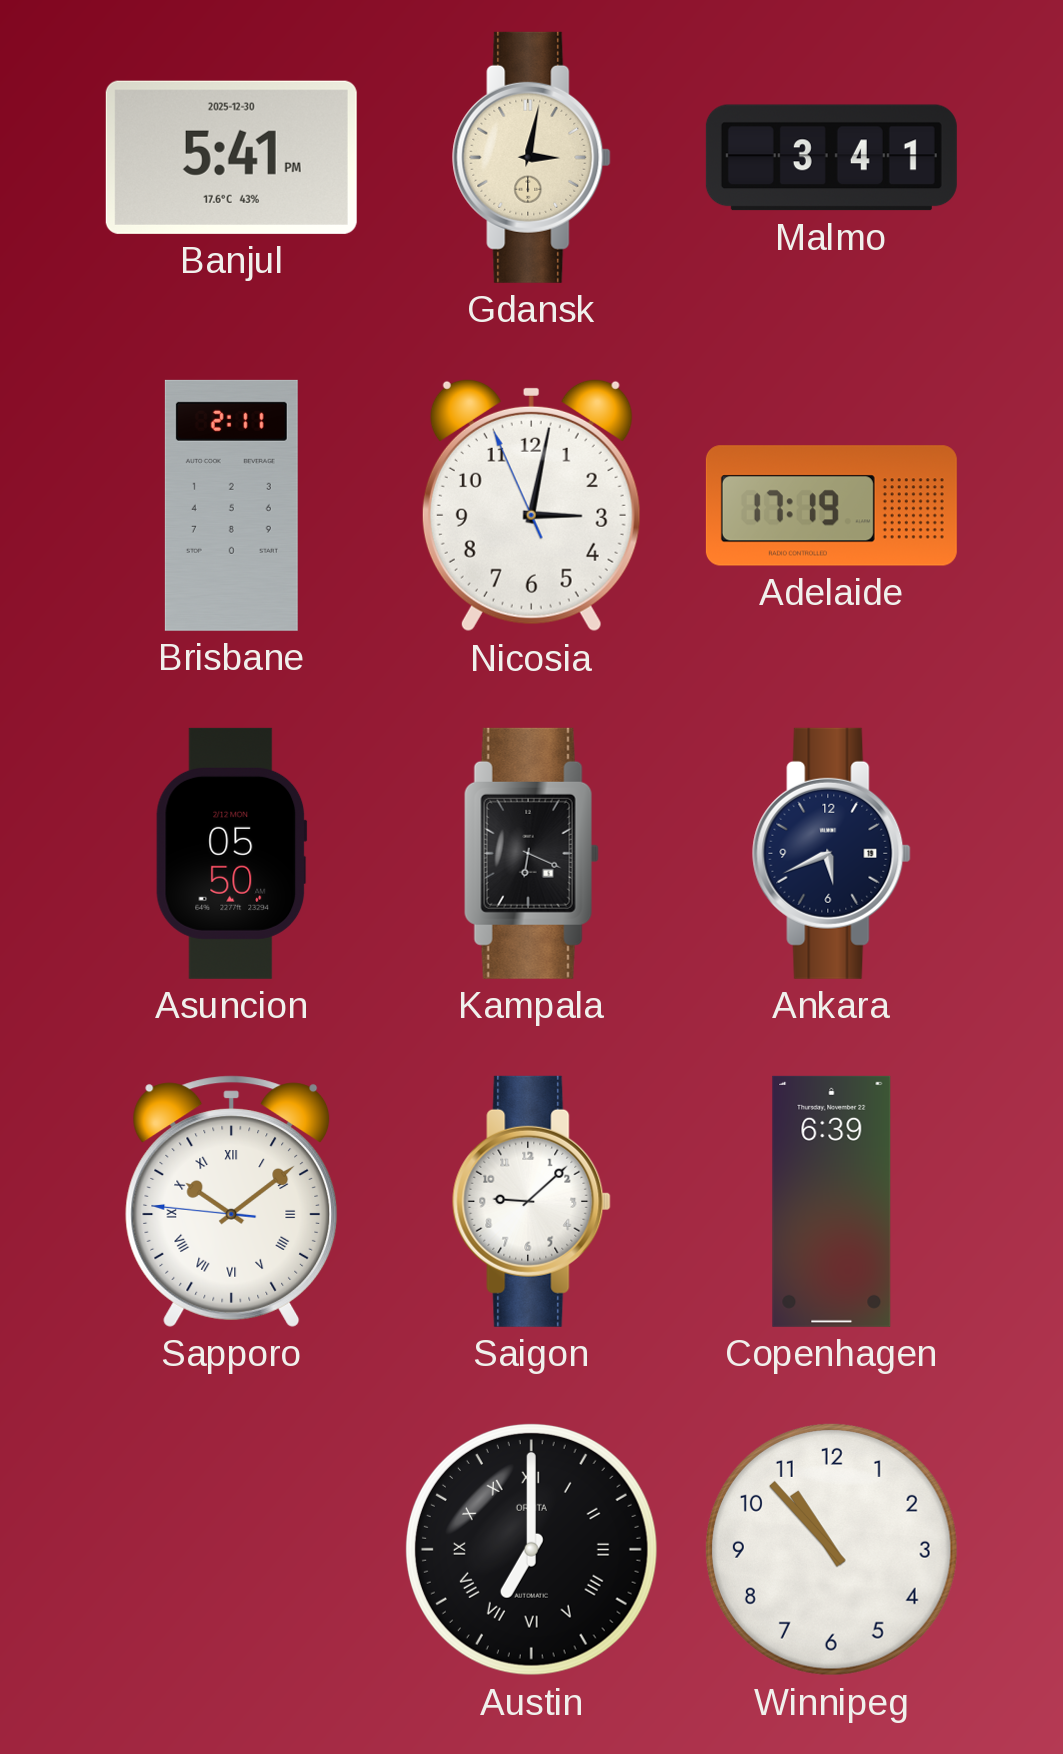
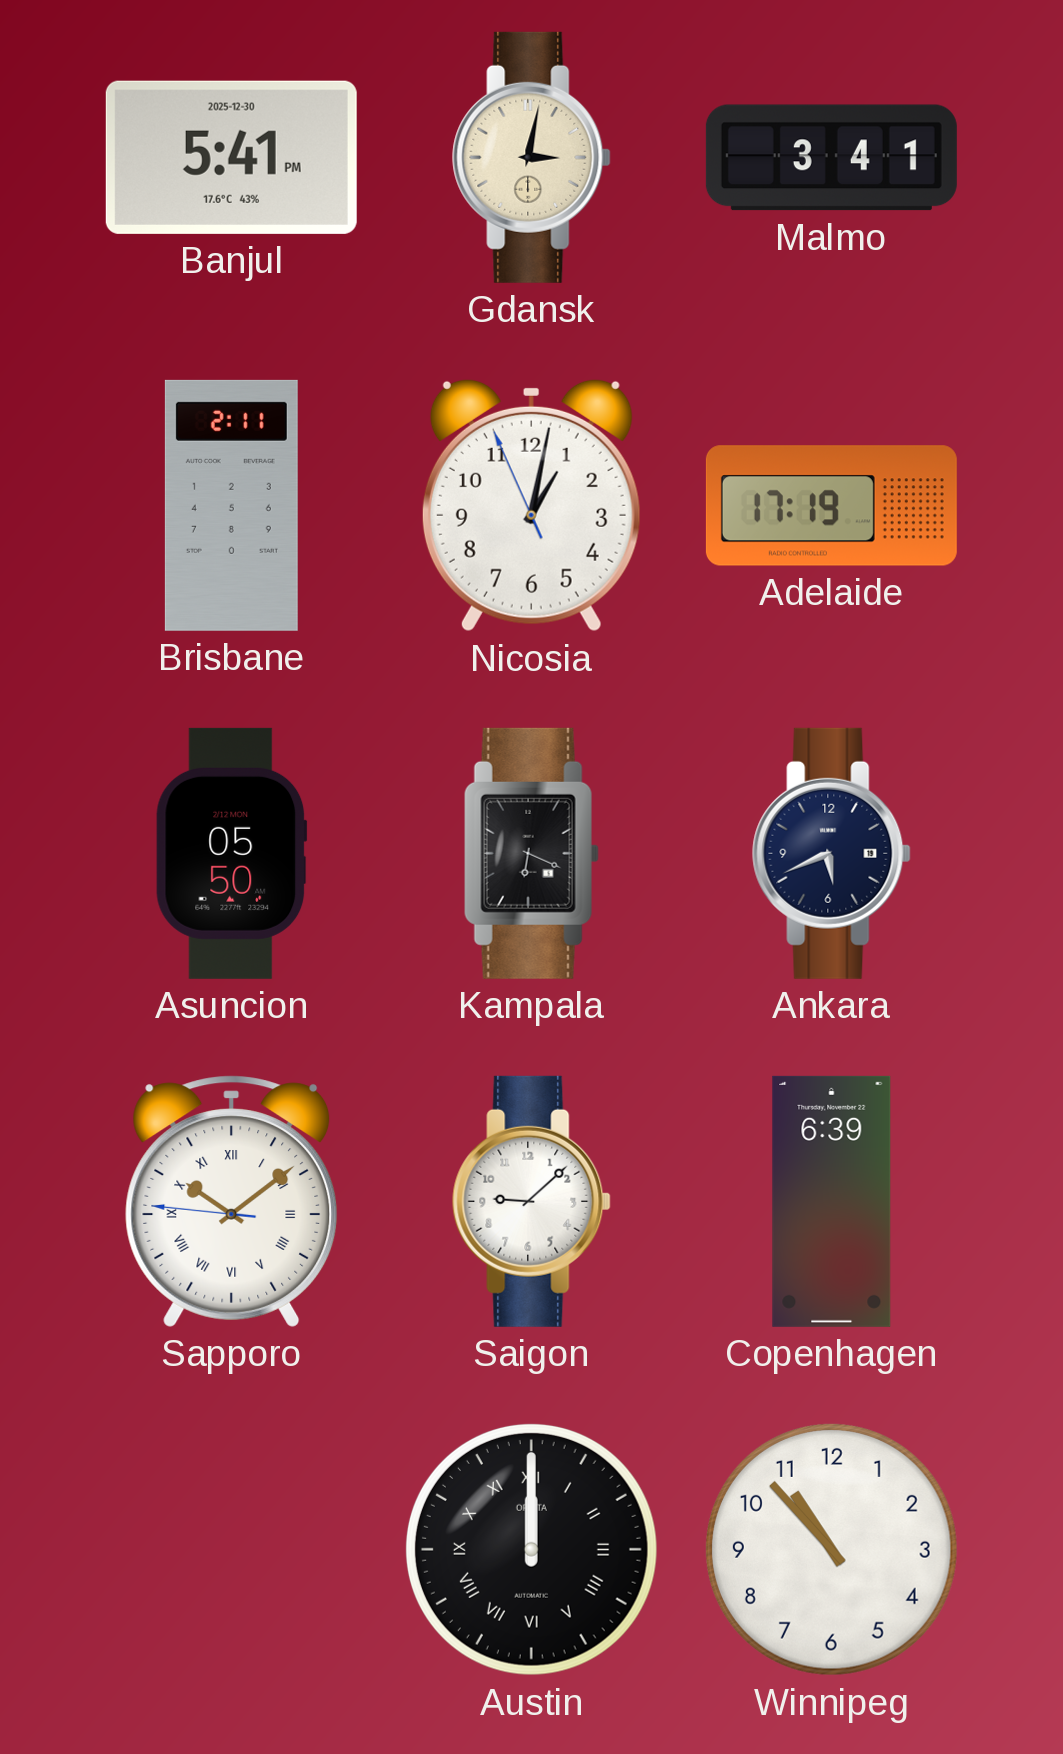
Nicosia: 3:01 -> 1:01 (531, 505)
Austin: 7:00 -> 12:00 (531, 1549)
